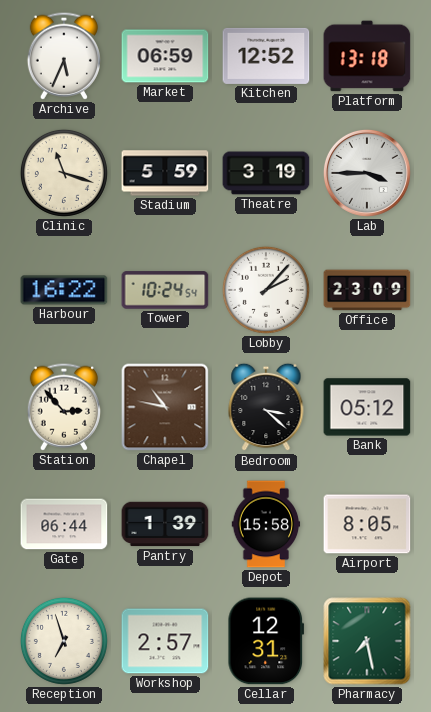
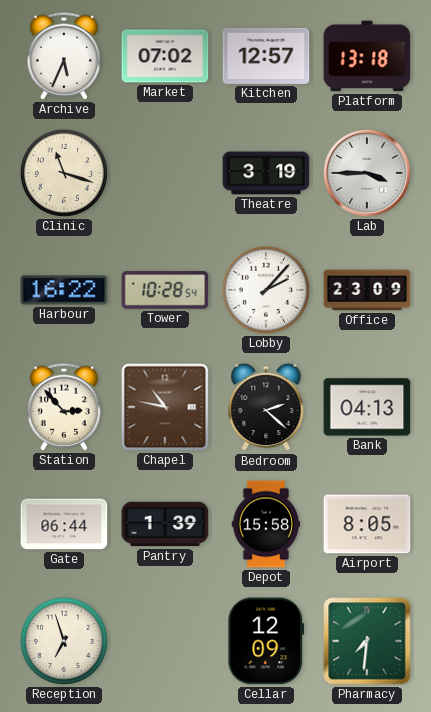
Market: 06:59 -> 07:02 (165, 56)
Kitchen: 12:52 -> 12:57 (266, 56)
Stadium: 5:59 -> none (165, 173)
Tower: 10:24 -> 10:28 (165, 290)
Bedroom: 3:22 -> 2:22 (266, 407)
Bank: 05:12 -> 04:13 (367, 407)
Workshop: 2:57 -> none (165, 641)
Cellar: 12:31 -> 12:09 (266, 641)
Pharmacy: 7:28 -> 7:31 (367, 641)
